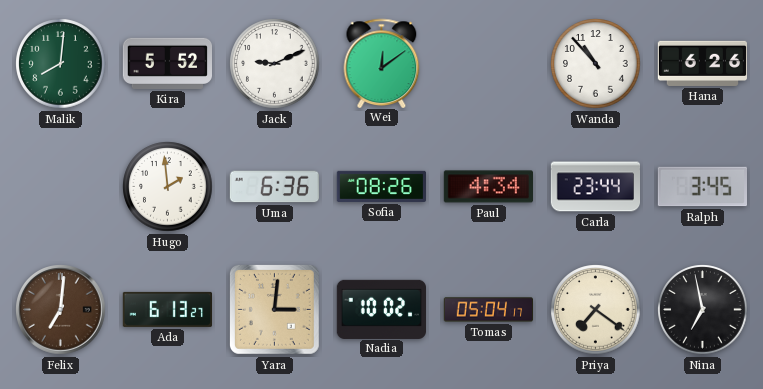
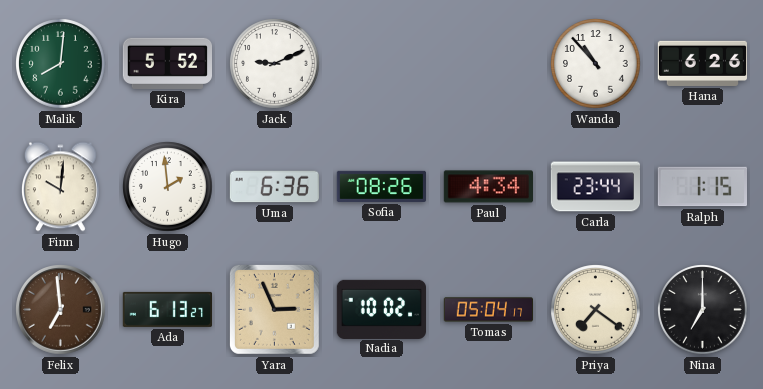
Wei: 12:09 -> none (382, 63)
Finn: none -> 10:01 (60, 187)
Ralph: 3:45 -> 1:15 (702, 187)
Felix: 7:01 -> 6:59 (61, 310)
Yara: 3:01 -> 2:56 (274, 309)
Nina: 6:58 -> 7:00 (703, 310)
